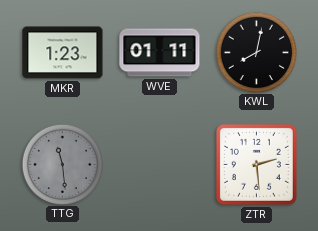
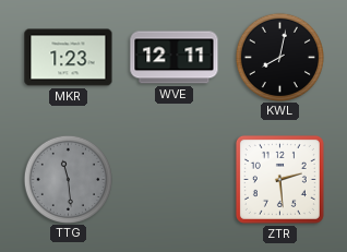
WVE: 01:11 -> 12:11 (175, 58)
